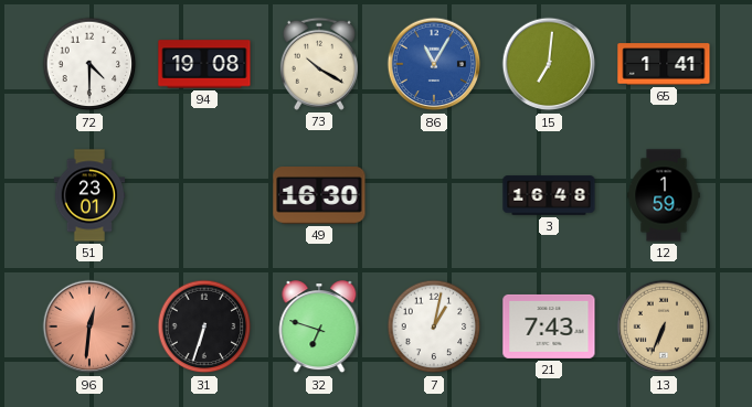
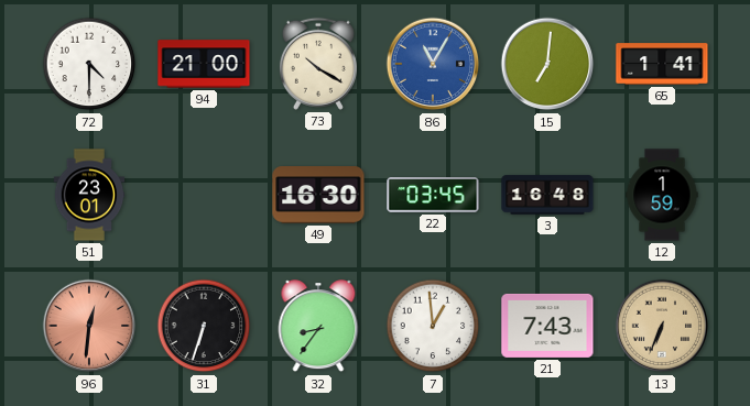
94: 19:08 -> 21:00 (204, 64)
22: none -> 03:45 (433, 195)
32: 6:48 -> 8:36 (318, 327)
7: 1:02 -> 12:59 (433, 326)
